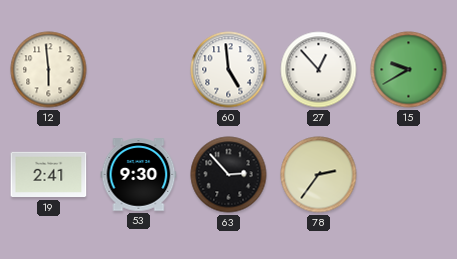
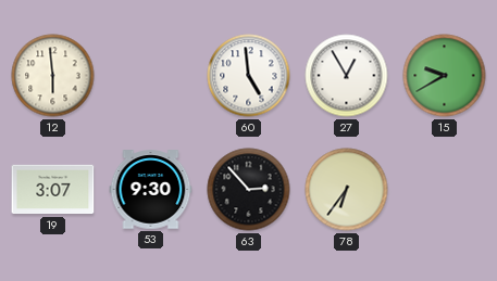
27: 12:53 -> 12:55 (347, 76)
19: 2:41 -> 3:07 (53, 190)
78: 2:36 -> 6:36 (347, 190)
